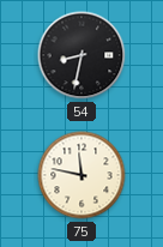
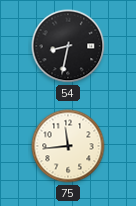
75: 11:47 -> 11:44 (68, 146)
